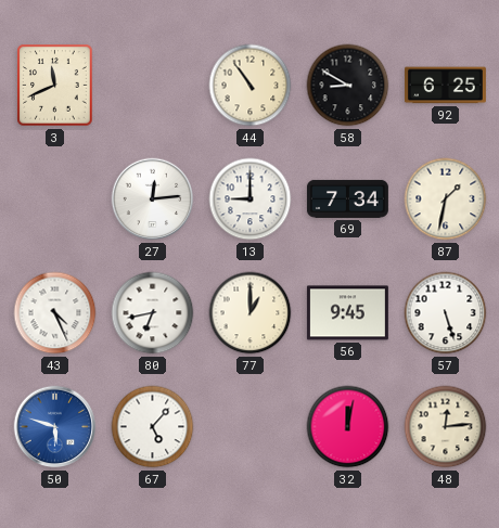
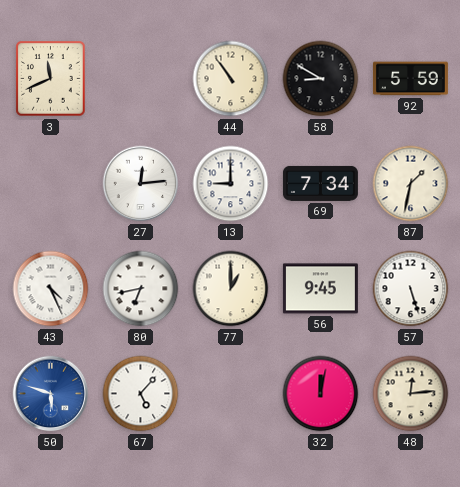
92: 6:25 -> 5:59 (410, 79)
